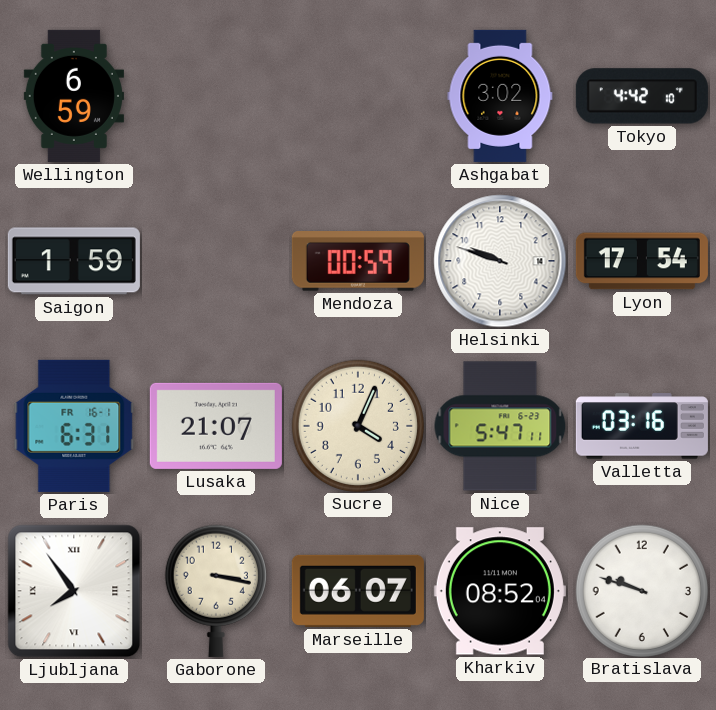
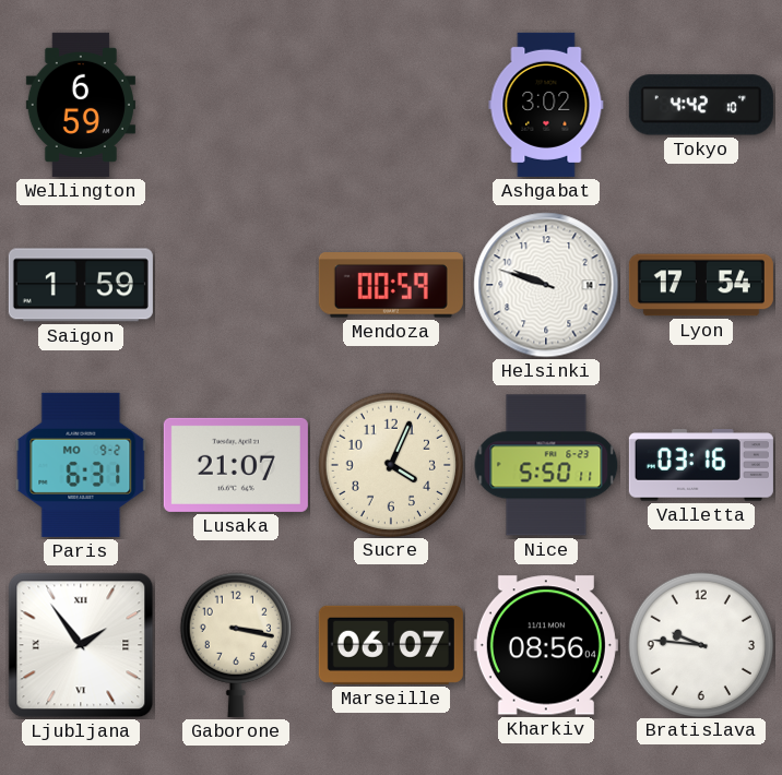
Paris date: FR 16-1 -> MO 9-2 (81, 465)
Nice: 5:47 -> 5:50 (546, 465)
Ljubljana: 7:54 -> 1:54 (81, 645)
Kharkiv: 08:52 -> 08:56 (546, 645)
Bratislava: 9:48 -> 9:46 (700, 644)
